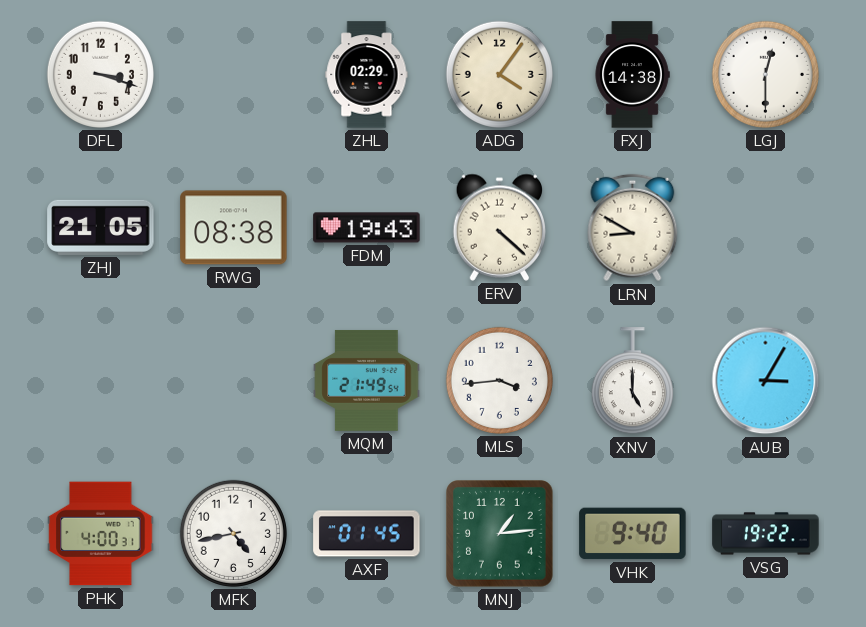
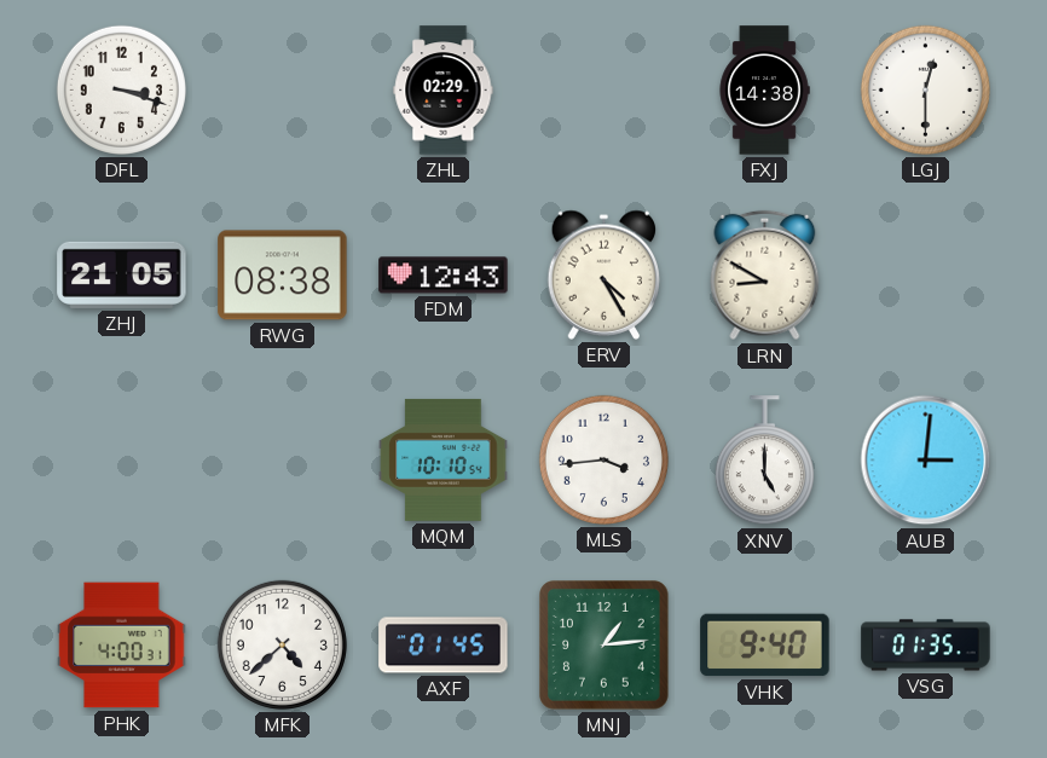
ADG: 4:06 -> none (499, 74)
FDM: 19:43 -> 12:43 (444, 276)
ERV: 4:22 -> 4:25 (605, 274)
MQM: 21:49 -> 10:10 (444, 459)
AUB: 3:05 -> 3:01 (926, 461)
MFK: 4:43 -> 4:38 (282, 644)
VSG: 19:22 -> 01:35 (926, 646)
